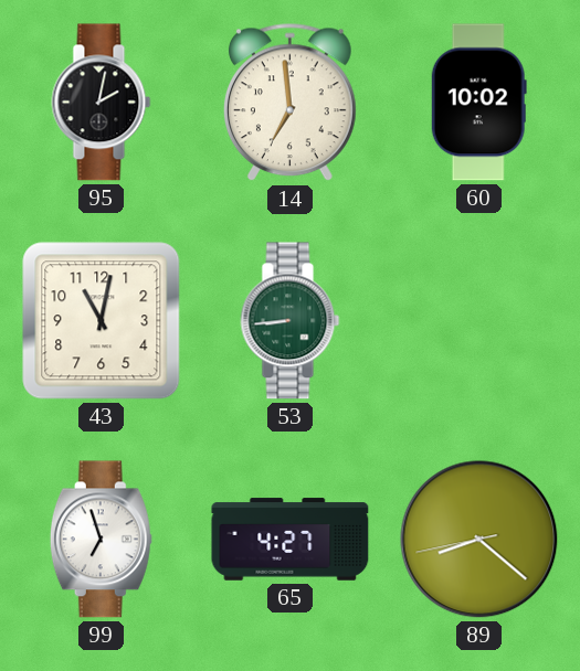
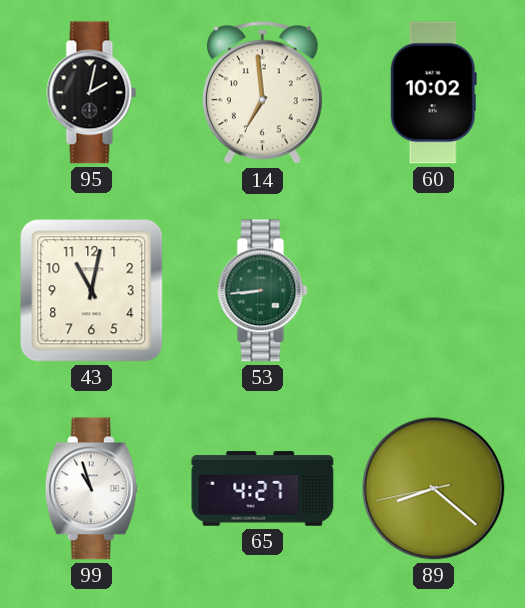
99: 6:57 -> 10:57 (91, 489)
